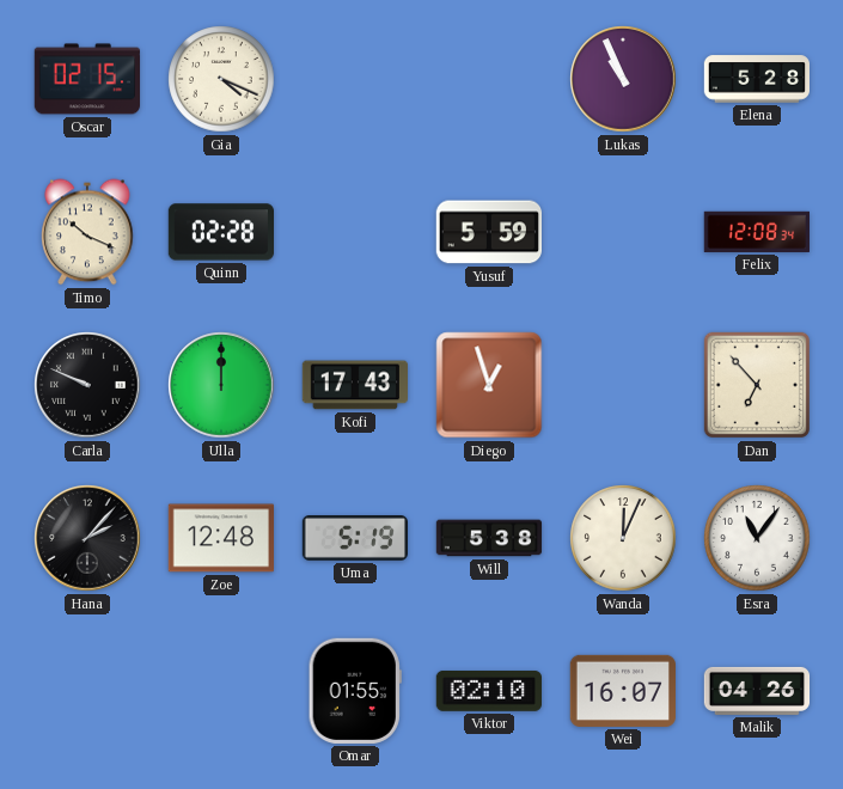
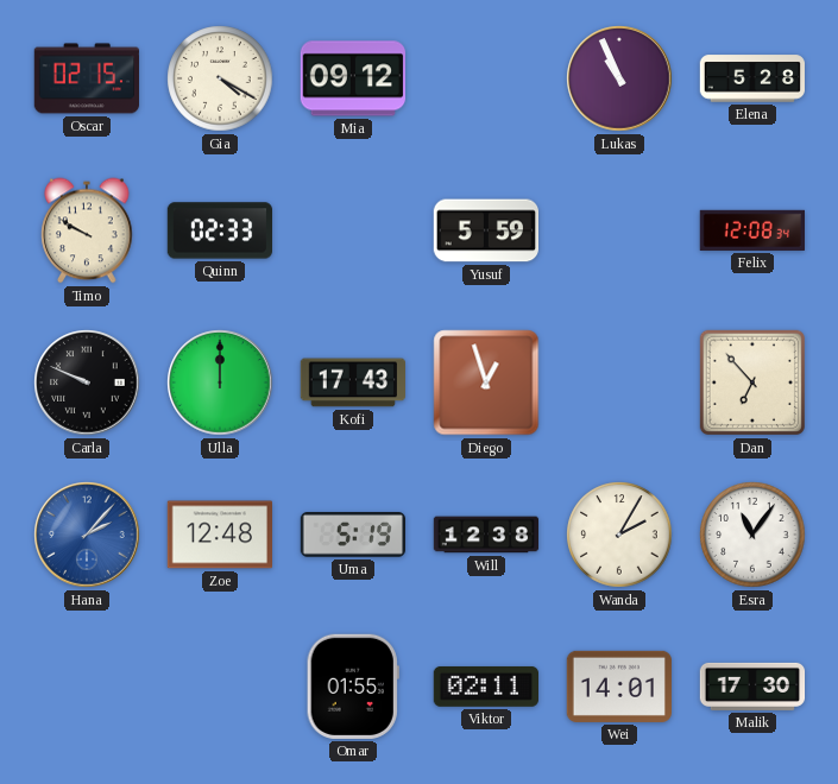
Gia: 4:19 -> 4:20 (220, 78)
Mia: none -> 09:12 (352, 78)
Timo: 10:19 -> 9:50 (87, 230)
Quinn: 02:28 -> 02:33 (219, 230)
Hana dial: black -> blue (87, 535)
Will: 5:38 -> 12:38 (486, 535)
Wanda: 12:04 -> 2:05 (619, 535)
Viktor: 02:10 -> 02:11 (485, 687)
Wei: 16:07 -> 14:01 (618, 687)
Malik: 04:26 -> 17:30 (752, 687)
